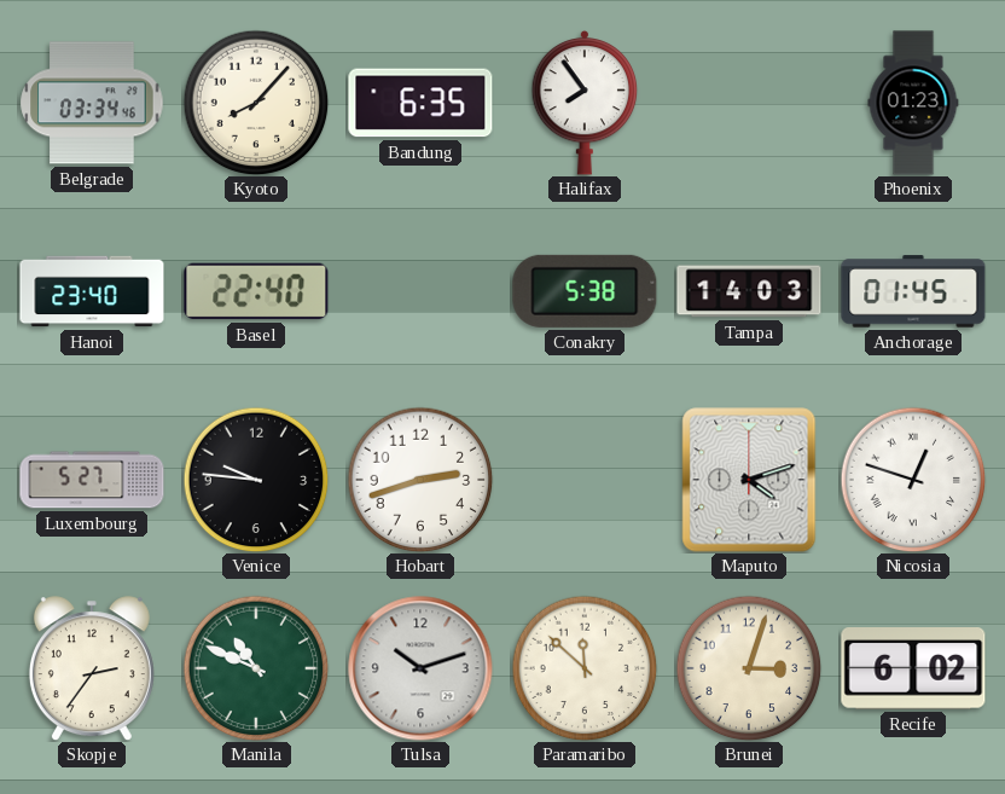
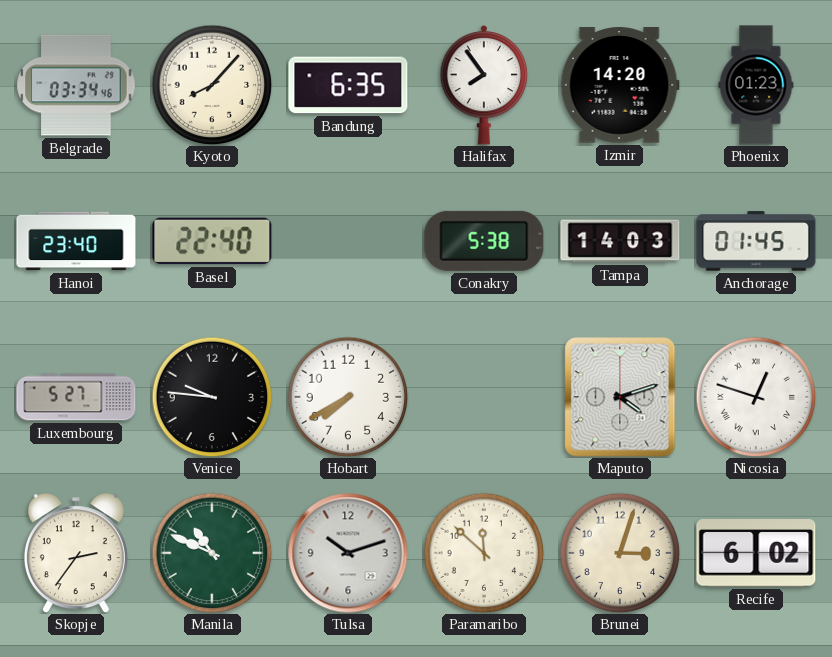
Izmir: none -> 14:20 (620, 85)
Hobart: 2:42 -> 7:40 (348, 397)
